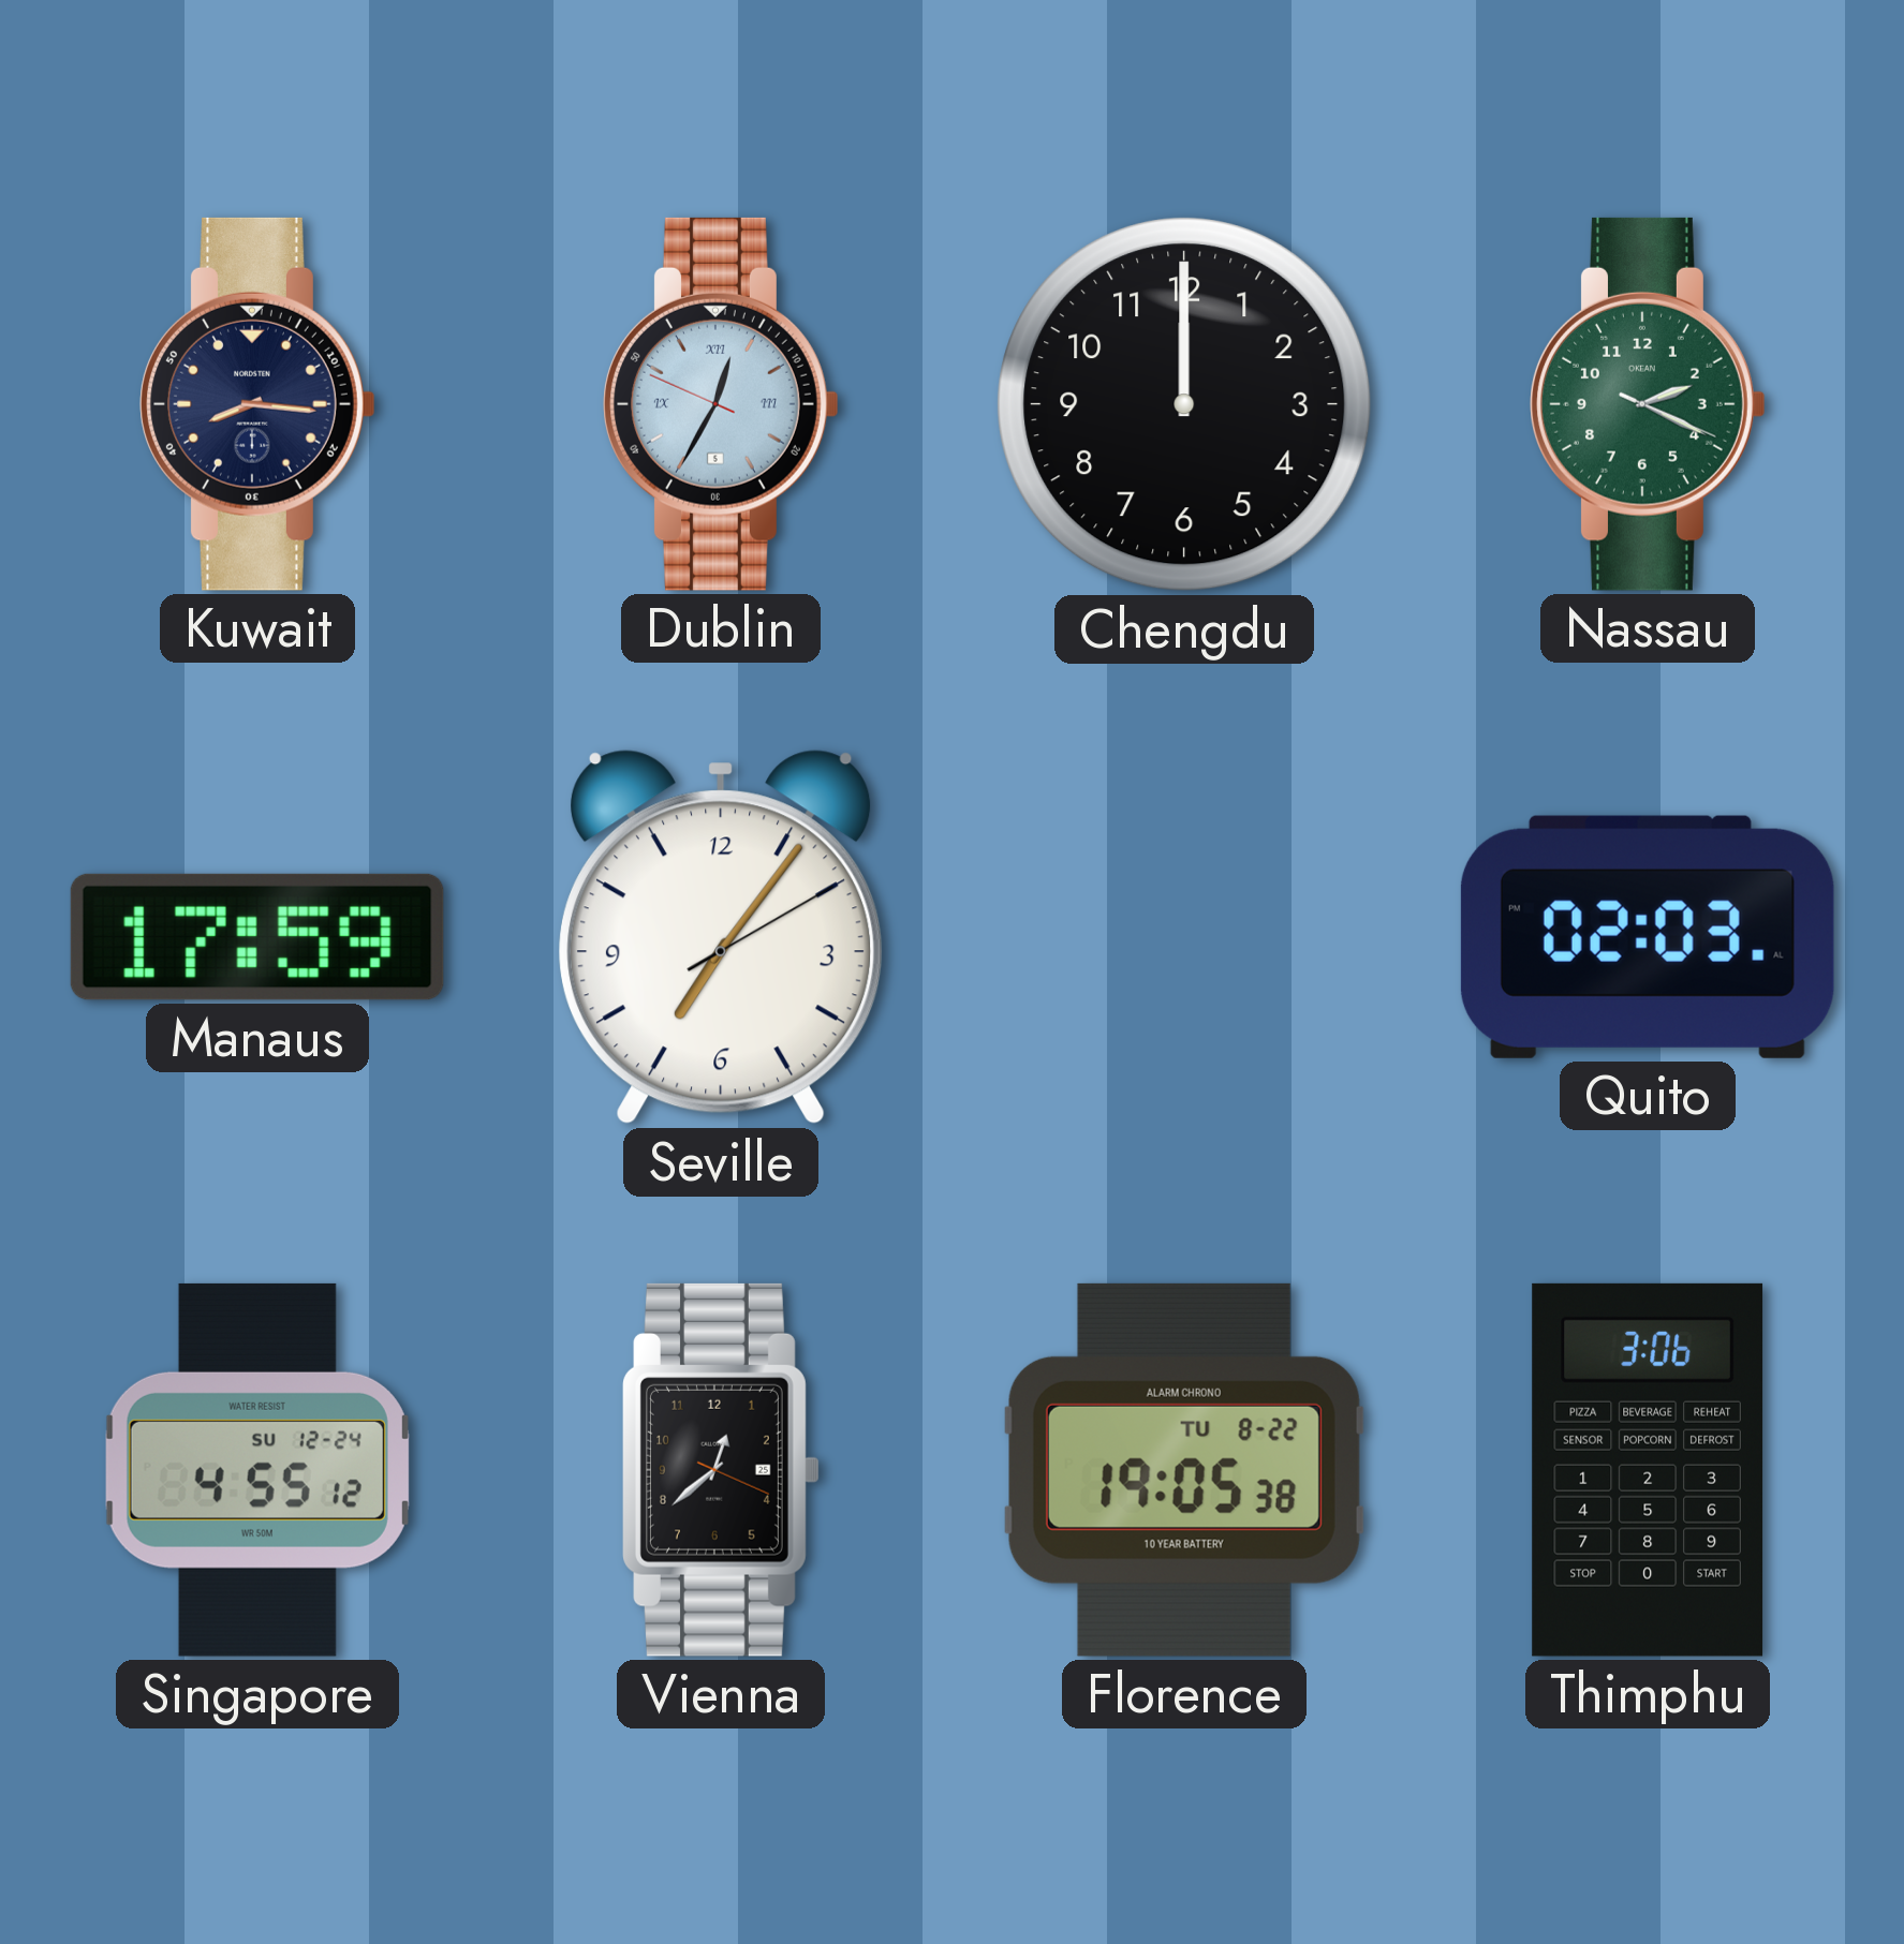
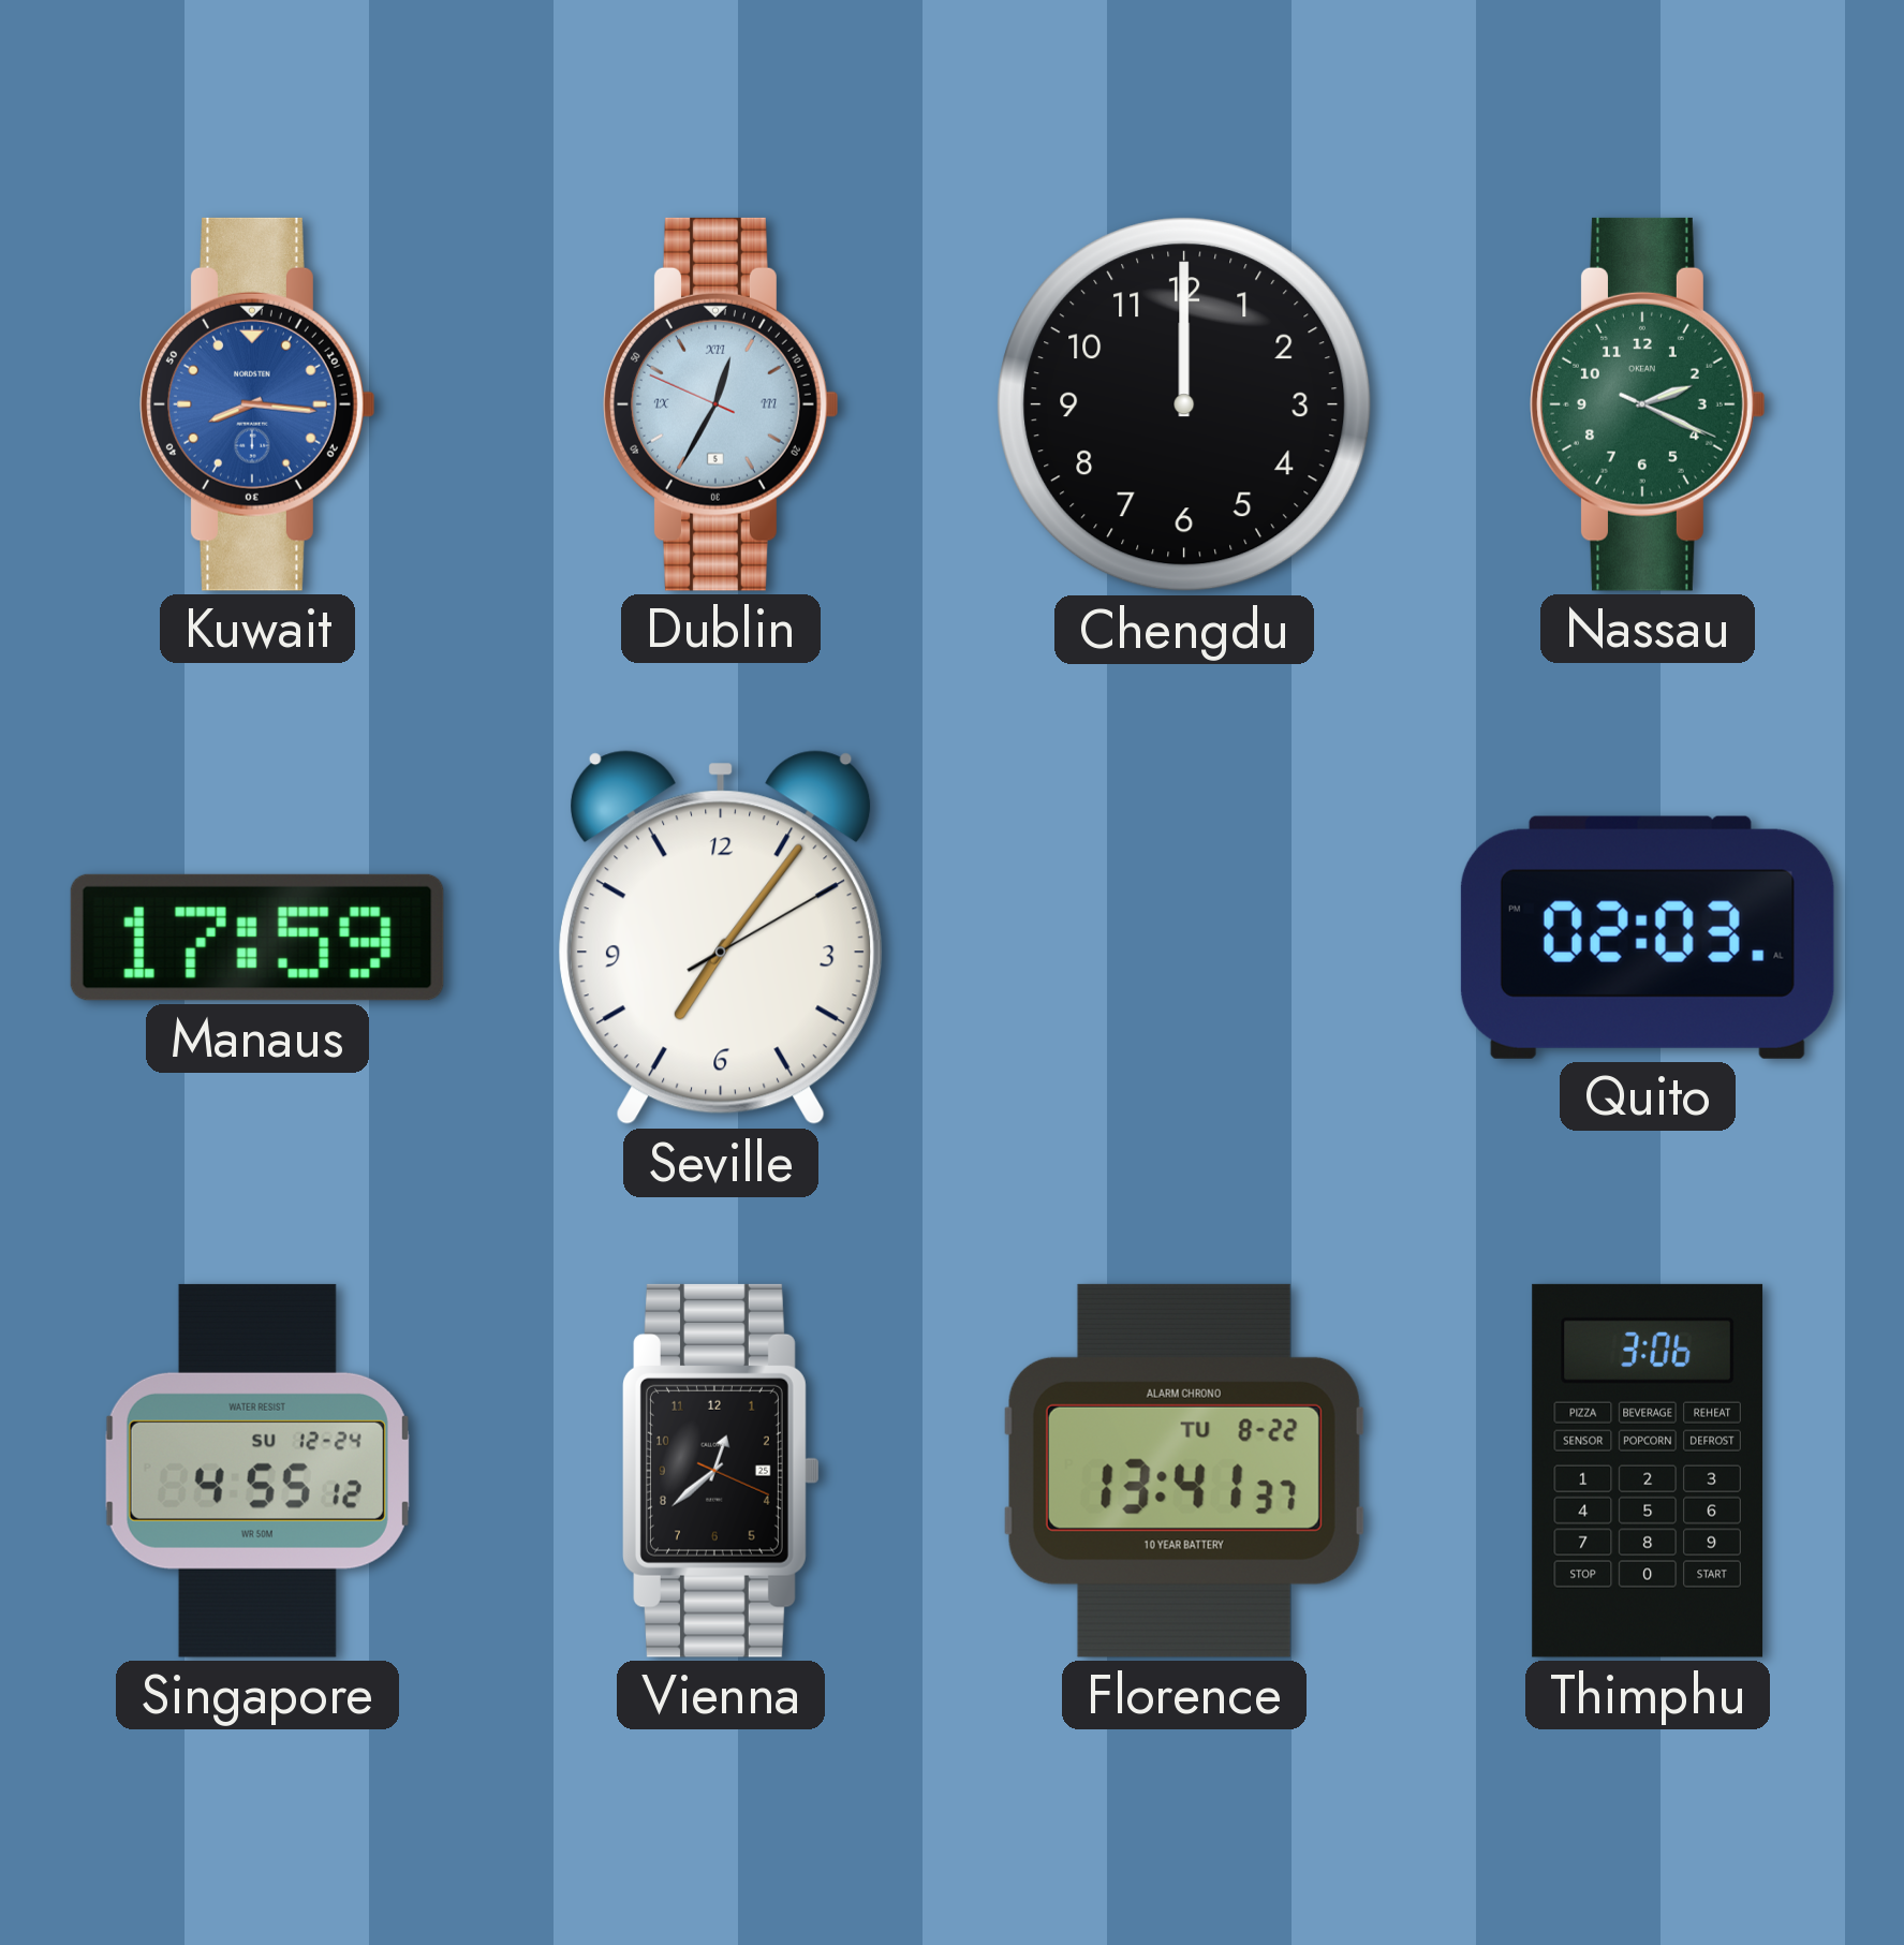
Kuwait dial: navy -> blue (257, 404)
Florence: 19:05 -> 13:41 (1184, 1471)
